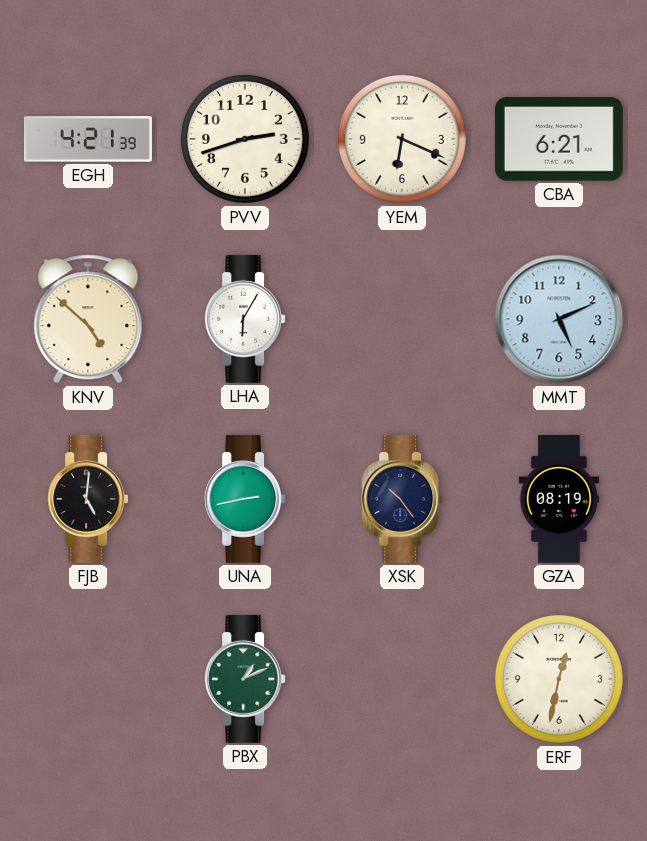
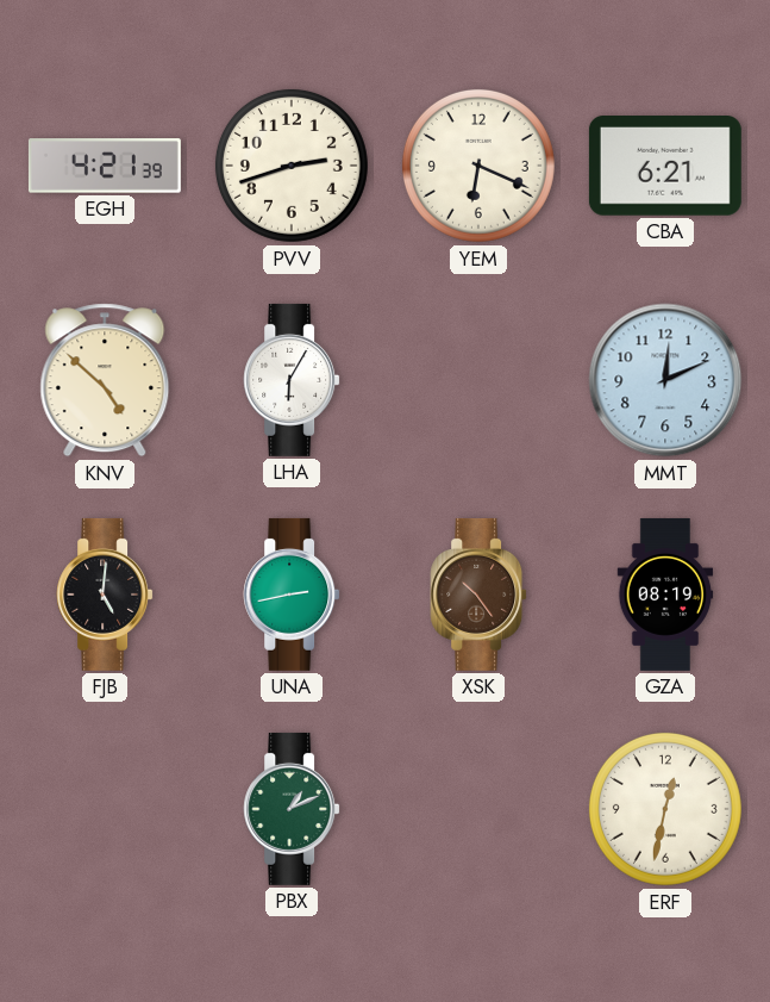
MMT: 5:11 -> 12:11 (665, 380)
XSK dial: navy -> brown (478, 595)
